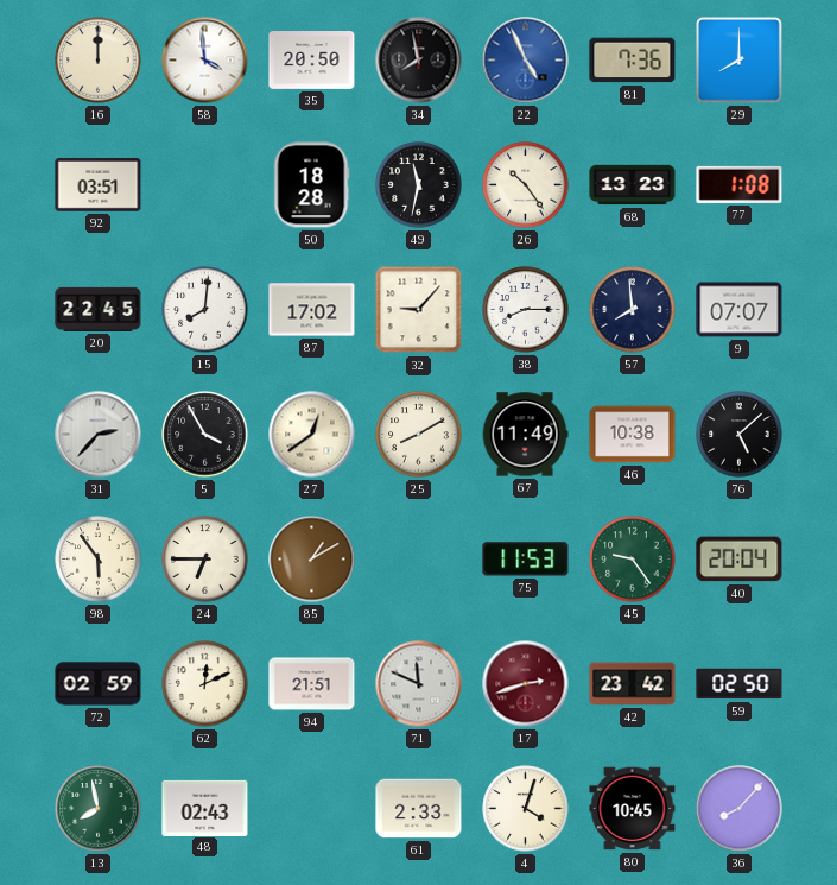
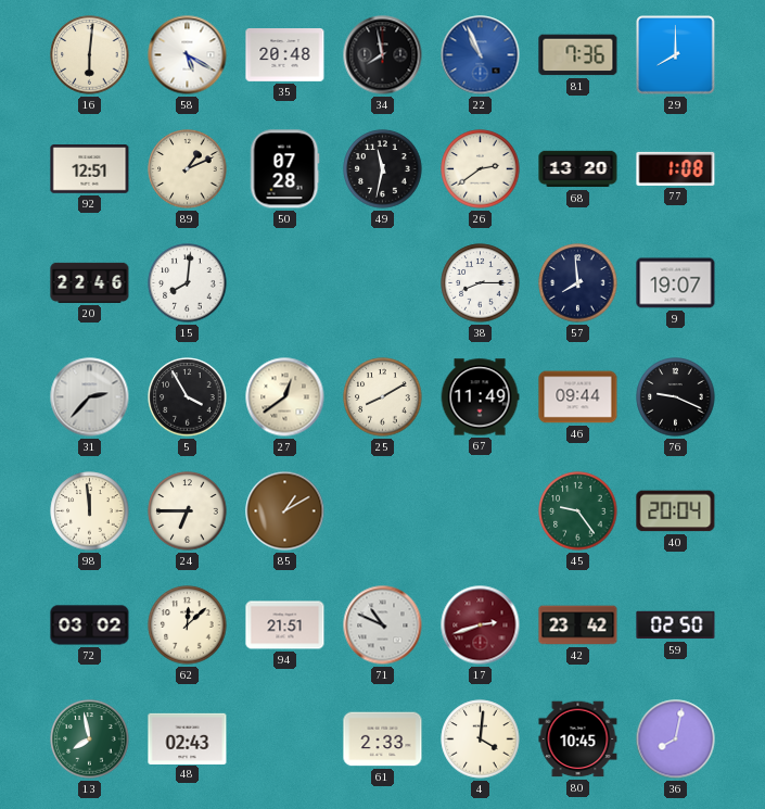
16: 12:00 -> 6:01 (90, 55)
58: 3:59 -> 5:20 (188, 55)
35: 20:50 -> 20:48 (285, 55)
22: 4:56 -> 10:56 (481, 55)
92: 03:51 -> 12:51 (90, 169)
89: none -> 1:11 (188, 169)
50: 18:28 -> 07:28 (284, 169)
26: 10:24 -> 2:39 (481, 169)
68: 13:23 -> 13:20 (578, 169)
20: 22:45 -> 22:46 (90, 282)
87: 17:02 -> none (312, 310)
32: 9:07 -> none (419, 310)
9: 07:07 -> 19:07 (676, 283)
46: 10:38 -> 09:44 (578, 397)
76: 5:08 -> 9:19 (676, 397)
98: 5:54 -> 11:59 (90, 511)
75: 11:53 -> none (526, 560)
72: 02:59 -> 03:02 (90, 625)
62: 12:11 -> 12:08 (188, 625)
71: 11:49 -> 10:49 (383, 625)
4: 4:03 -> 4:01 (481, 740)
36: 8:07 -> 8:02 (676, 740)
